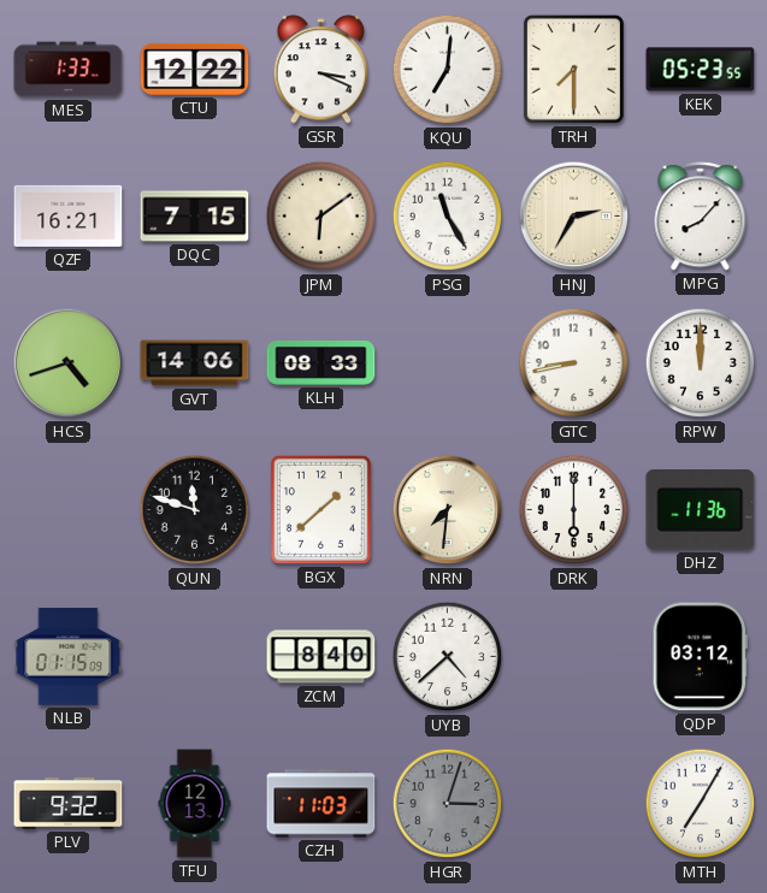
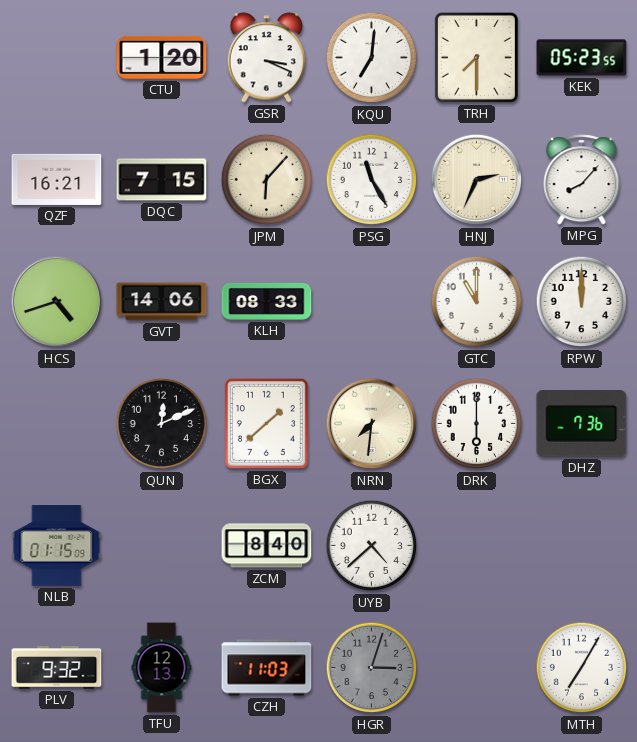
MES: 1:33 -> none (69, 70)
CTU: 12:22 -> 1:20 (162, 57)
JPM: 6:09 -> 6:07 (267, 180)
HNJ: 2:35 -> 2:34 (477, 180)
GTC: 8:43 -> 11:00 (477, 302)
QUN: 11:48 -> 12:11 (162, 424)
DHZ: 11:36 -> 7:36 (582, 424)
QDP: 03:12 -> none (700, 657)
